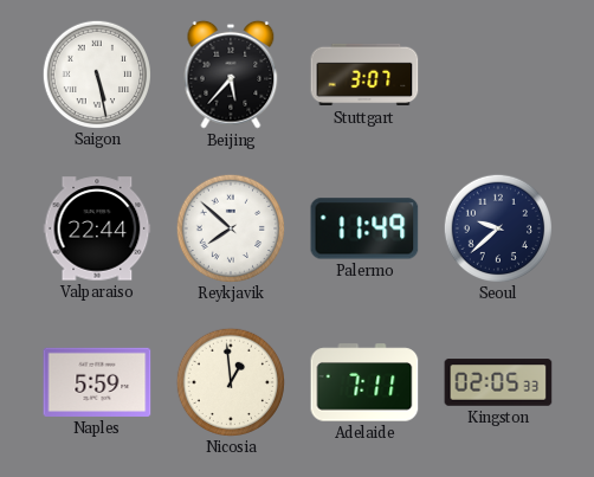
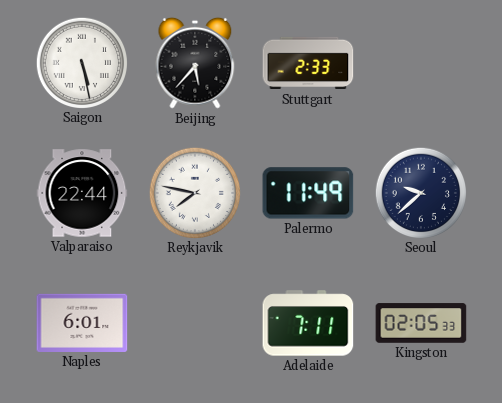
Stuttgart: 3:07 -> 2:33 (308, 63)
Reykjavik: 7:52 -> 7:47 (194, 192)
Naples: 5:59 -> 6:01 (82, 323)
Nicosia: 12:59 -> none (230, 381)
